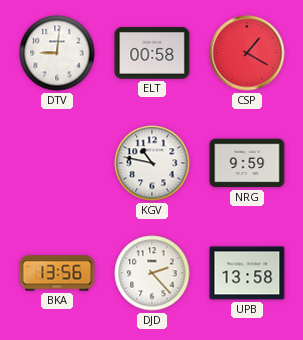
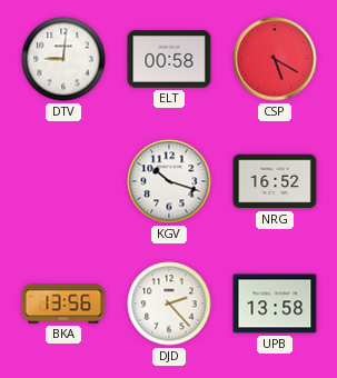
CSP: 1:20 -> 5:20 (275, 59)
KGV: 10:47 -> 10:18 (169, 181)
NRG: 9:59 -> 16:52 (275, 181)
